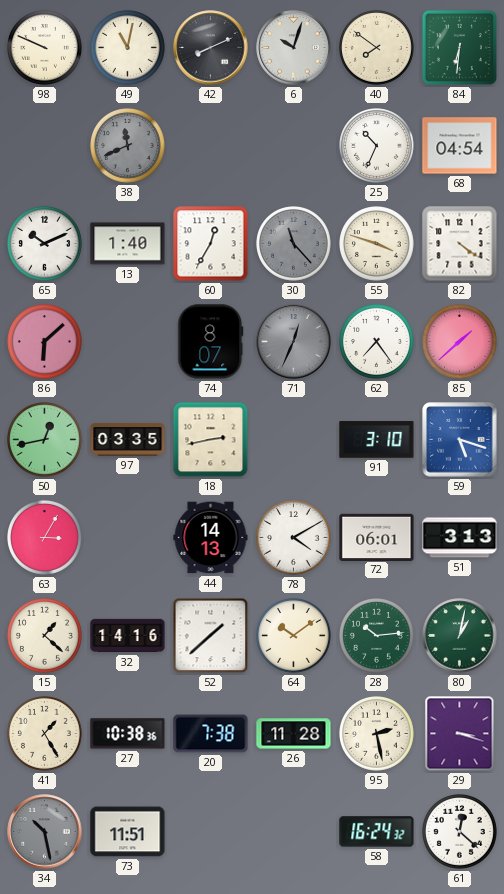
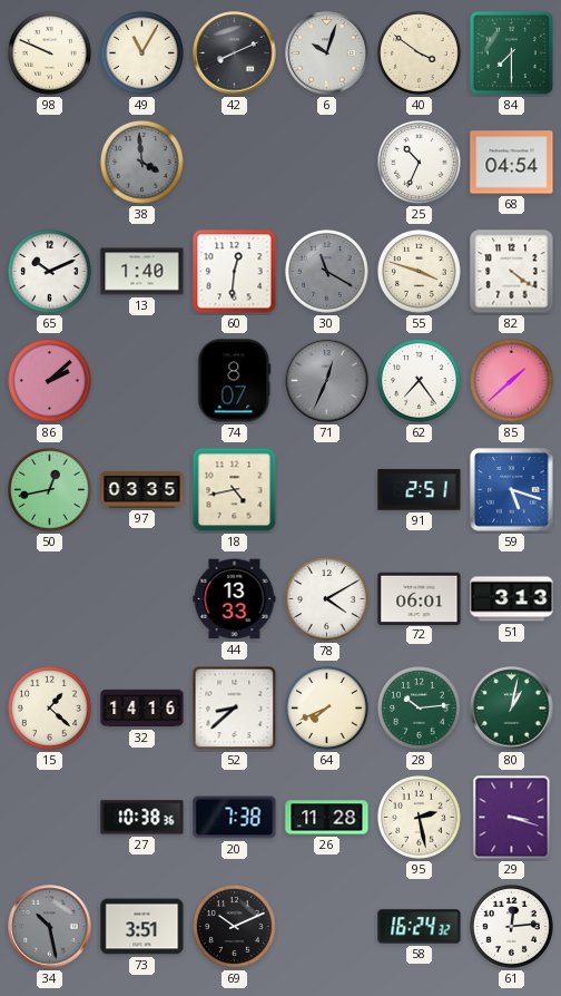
49: 11:02 -> 11:05 (142, 53)
40: 7:51 -> 3:51 (420, 53)
84: 6:31 -> 7:30 (511, 52)
38: 11:41 -> 3:59 (142, 163)
60: 12:35 -> 12:31 (235, 272)
30: 11:23 -> 11:20 (327, 272)
86: 6:08 -> 2:08 (50, 381)
18: 2:43 -> 4:43 (235, 490)
91: 3:10 -> 2:51 (420, 490)
63: 3:05 -> none (45, 538)
44: 14:13 -> 13:33 (235, 599)
52: 1:38 -> 8:38 (235, 709)
64: 10:09 -> 7:41 (327, 709)
41: 1:25 -> none (45, 734)
73: 11:51 -> 3:51 (142, 927)
69: none -> 10:11 (235, 927)
61: 12:22 -> 12:14 (512, 927)
